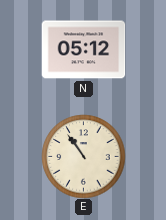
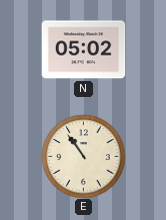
N: 05:12 -> 05:02 (83, 50)
